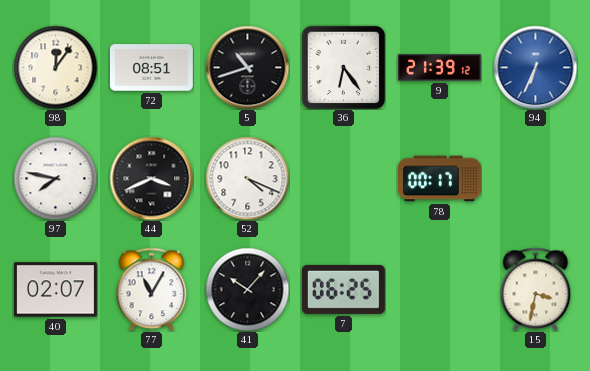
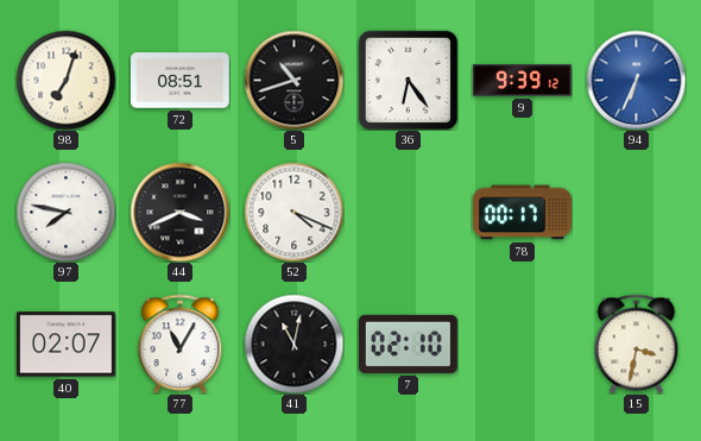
98: 12:06 -> 7:03 (65, 80)
9: 21:39 -> 9:39 (522, 81)
41: 10:07 -> 11:02 (293, 344)
7: 06:25 -> 02:10 (408, 344)
